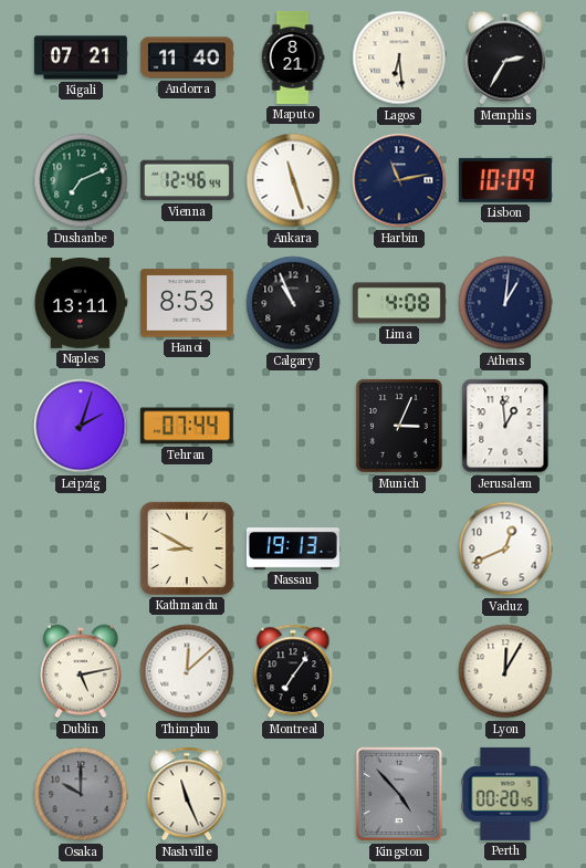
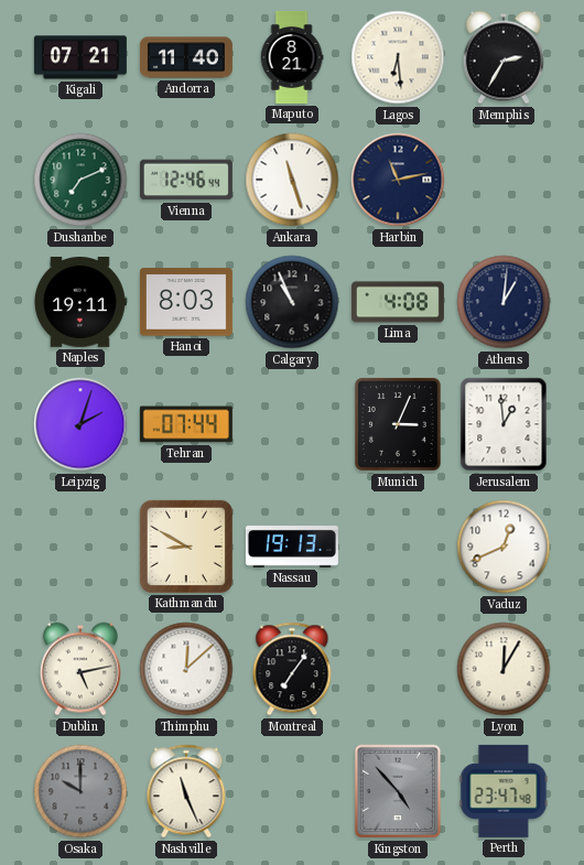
Lisbon: 10:09 -> none (505, 180)
Naples: 13:11 -> 19:11 (79, 303)
Hanoi: 8:53 -> 8:03 (186, 302)
Perth: 00:20 -> 23:47 (504, 791)
